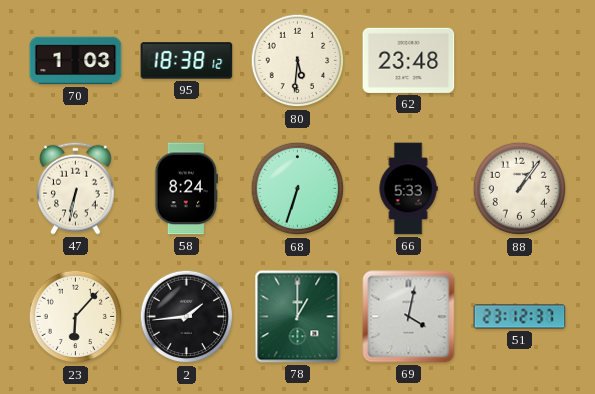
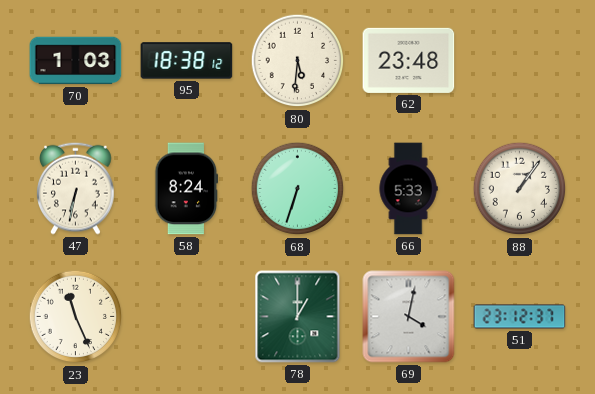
23: 6:07 -> 11:26 (76, 317)
2: 1:44 -> none (187, 317)
